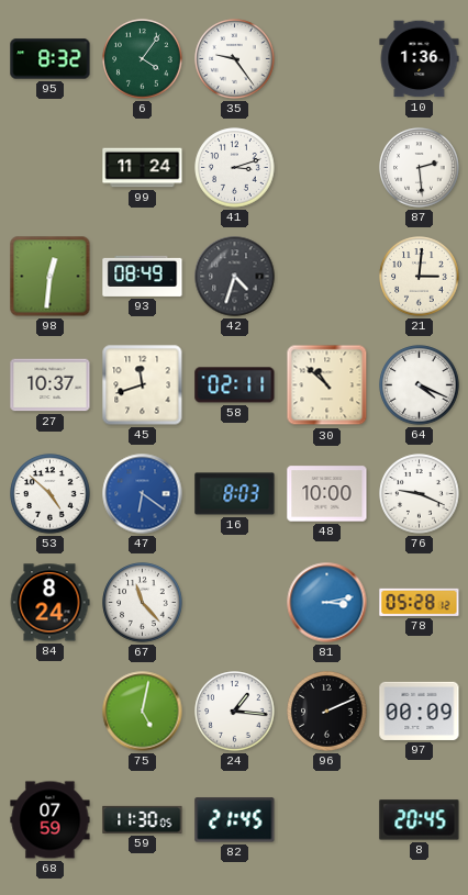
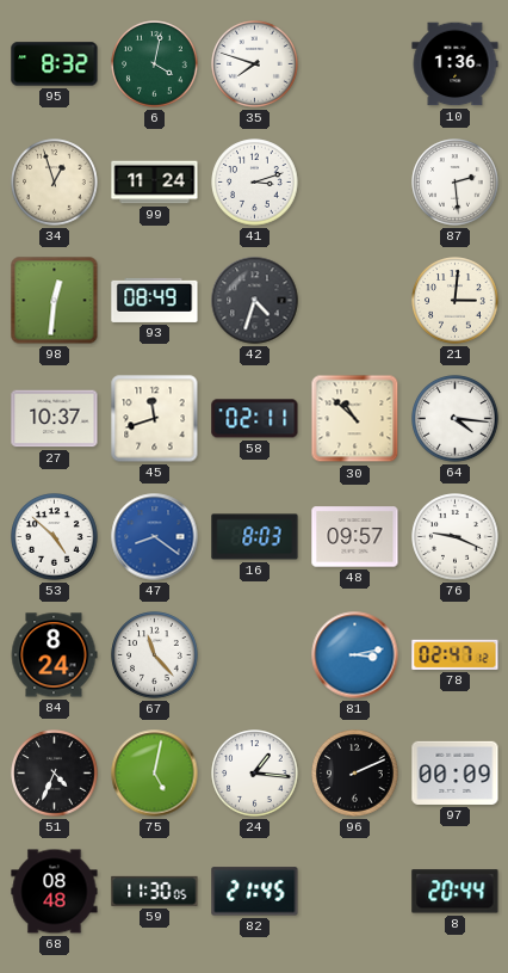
6: 4:06 -> 4:02 (155, 64)
35: 9:24 -> 7:48 (255, 64)
34: none -> 12:57 (55, 183)
64: 4:19 -> 4:16 (456, 419)
47: 6:21 -> 8:21 (155, 537)
48: 10:00 -> 09:57 (355, 537)
78: 05:28 -> 02:47 (456, 654)
51: none -> 4:34 (55, 774)
68: 07:59 -> 08:48 (55, 892)
8: 20:45 -> 20:44 (456, 892)
